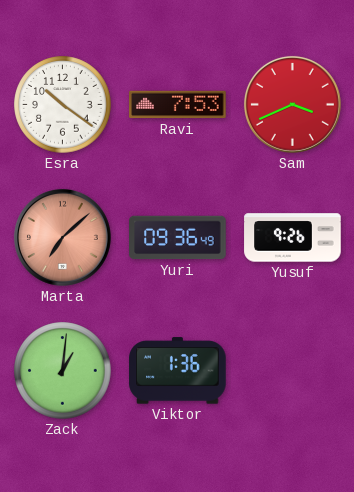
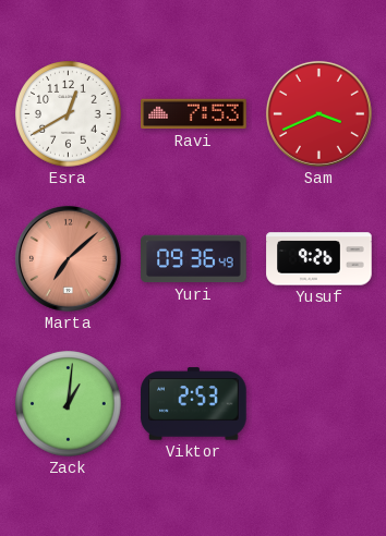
Esra: 10:21 -> 12:40 (69, 114)
Viktor: 1:36 -> 2:53 (194, 404)
